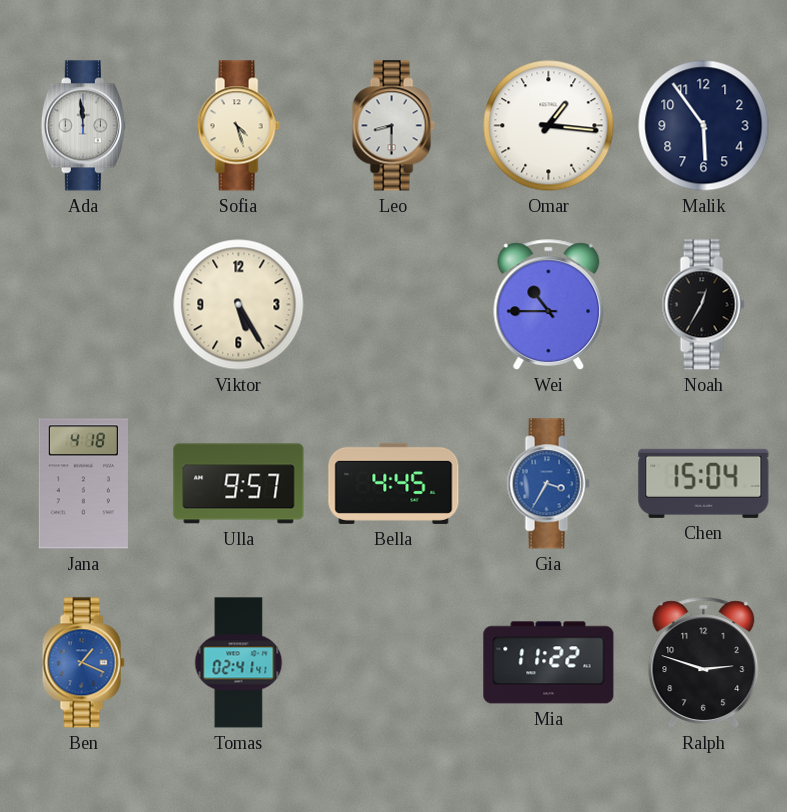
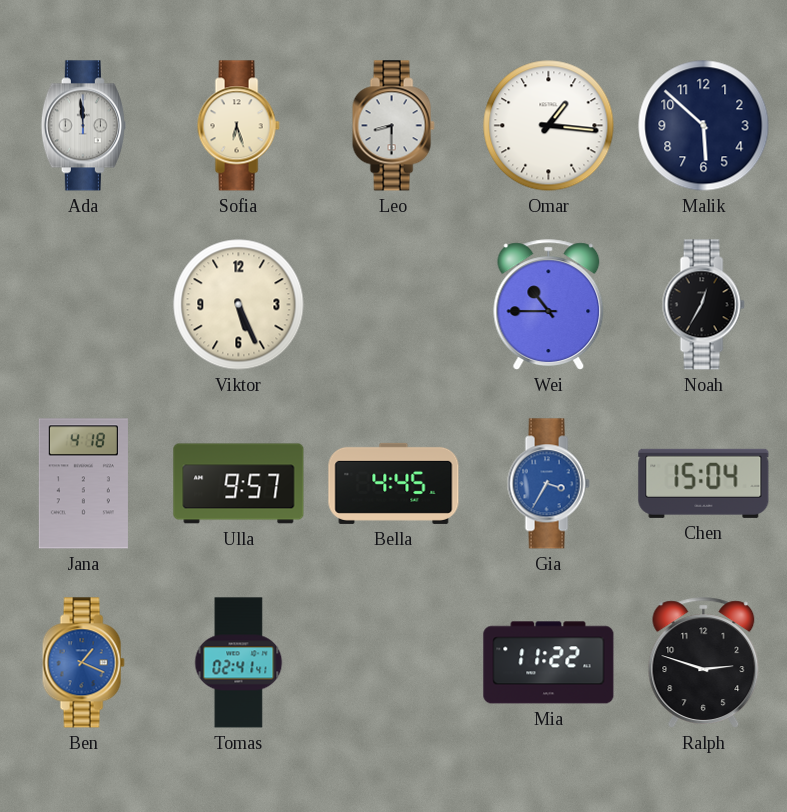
Sofia: 4:27 -> 6:27 (238, 126)
Malik: 5:54 -> 5:52 (704, 126)
Viktor: 5:25 -> 5:26 (239, 305)
